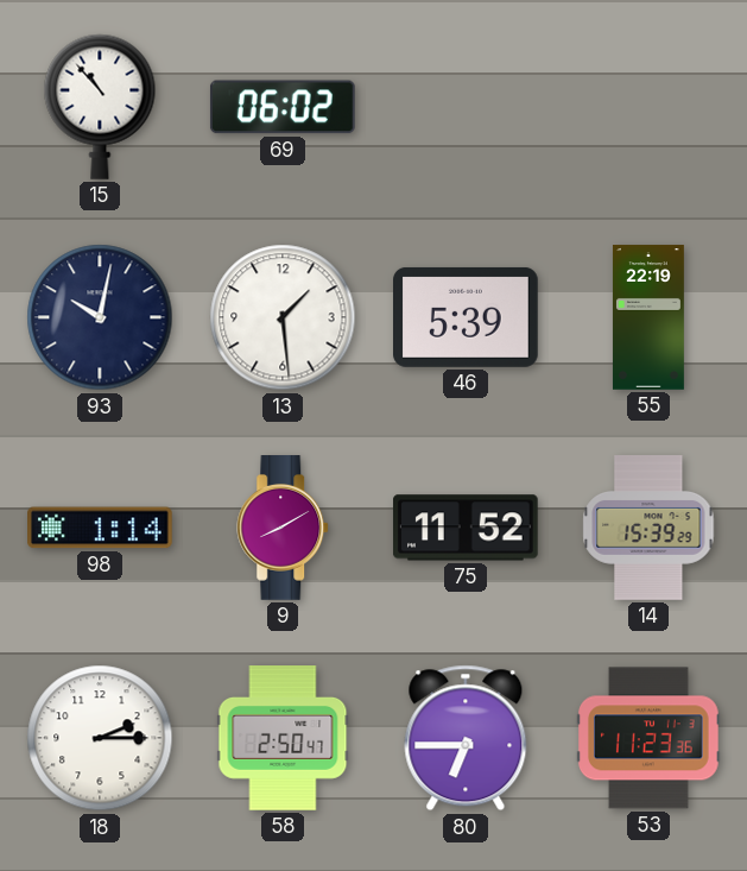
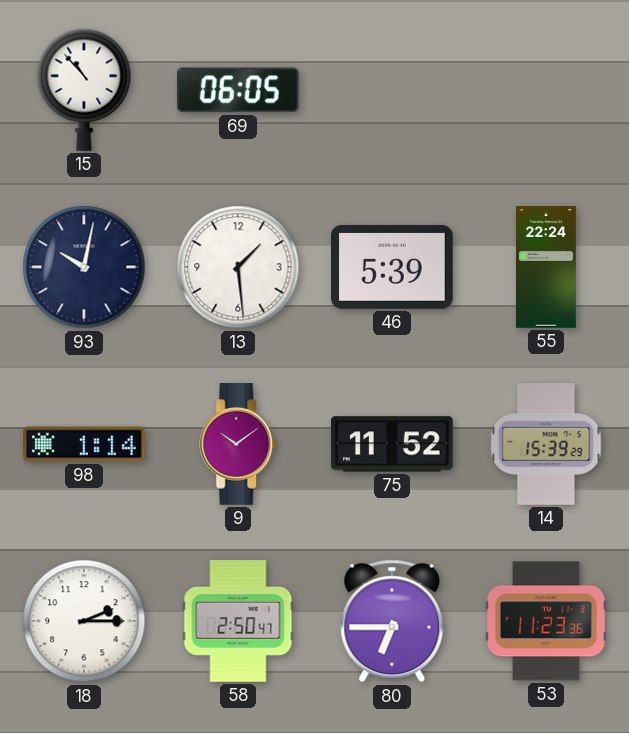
69: 06:02 -> 06:05 (238, 90)
55: 22:19 -> 22:24 (546, 267)
9: 8:10 -> 10:09 (239, 444)
